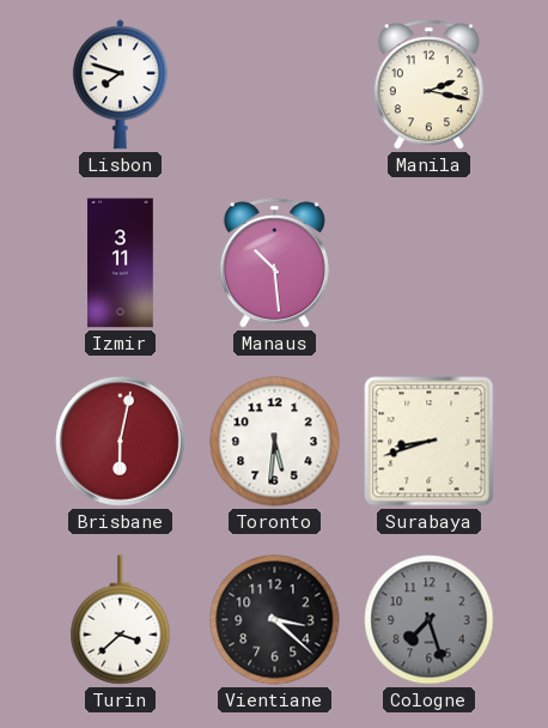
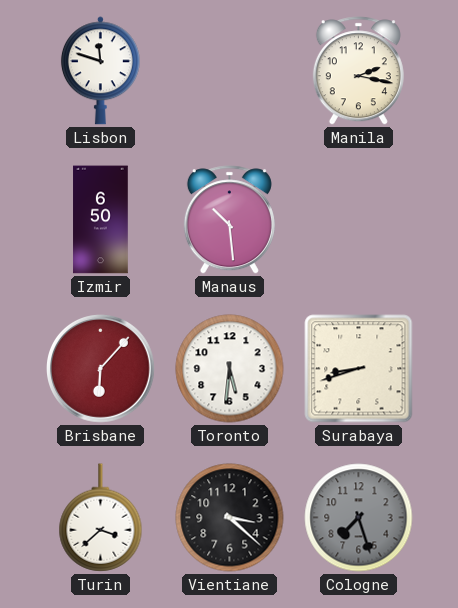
Lisbon: 7:48 -> 11:48 (100, 71)
Izmir: 3:11 -> 6:50 (101, 220)
Brisbane: 6:02 -> 6:07 (101, 369)
